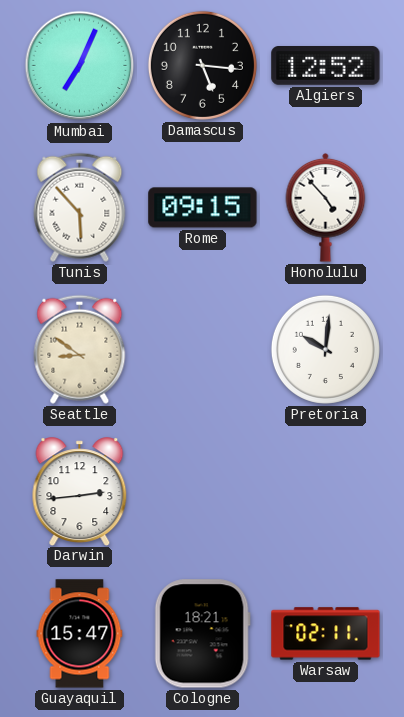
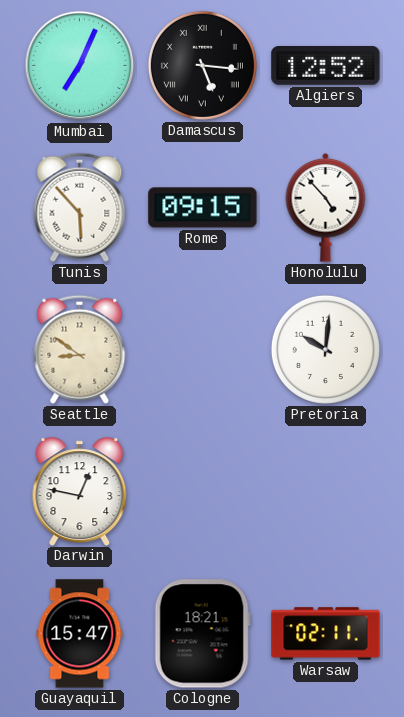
Damascus numerals: Arabic -> Roman (202, 65)
Darwin: 2:44 -> 12:47 (80, 491)
